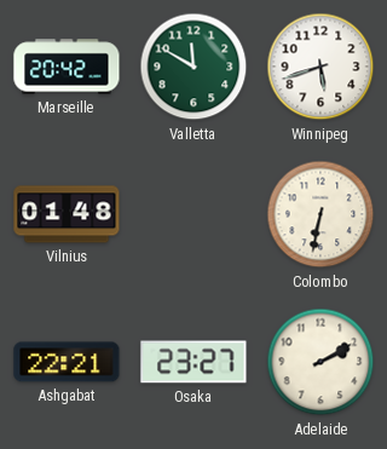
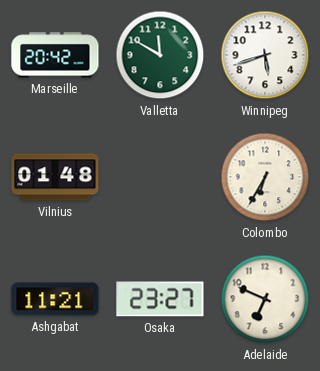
Colombo: 6:32 -> 6:35 (265, 177)
Ashgabat: 22:21 -> 11:21 (55, 299)
Adelaide: 2:10 -> 6:49 (265, 299)
